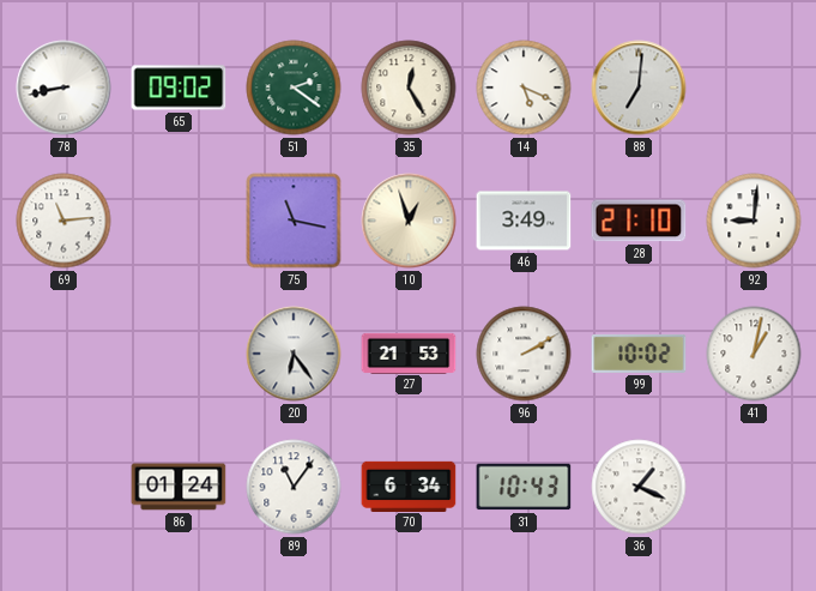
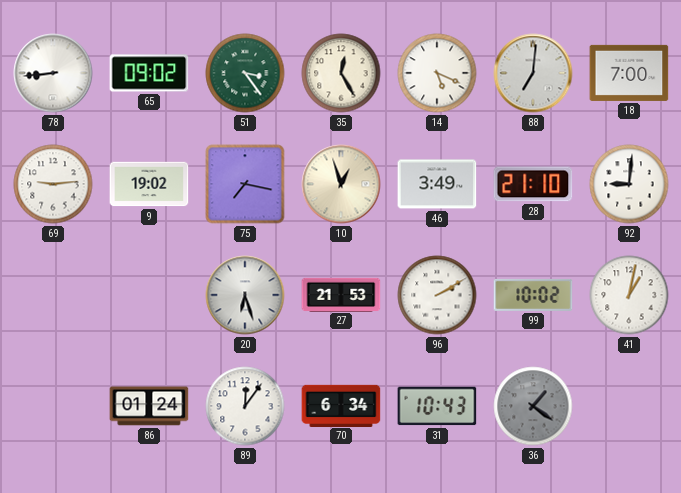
78: 8:43 -> 8:44 (53, 73)
51: 2:21 -> 3:24 (245, 73)
18: none -> 7:00 (629, 73)
69: 11:14 -> 9:14 (53, 184)
9: none -> 19:02 (149, 184)
75: 11:17 -> 7:17 (245, 184)
20: 6:24 -> 6:27 (245, 295)
89: 11:06 -> 12:06 (245, 406)
36: 1:19 -> 1:21 (533, 406)
36 dial: white -> grey (533, 406)
